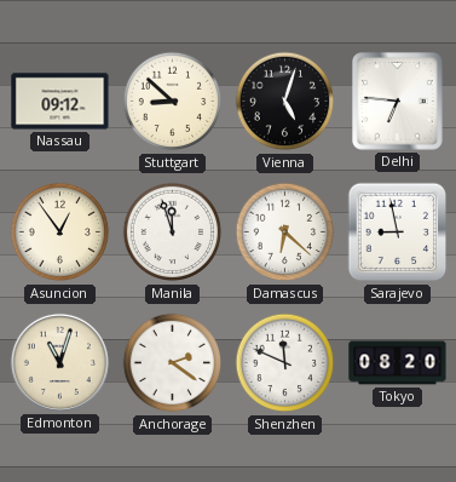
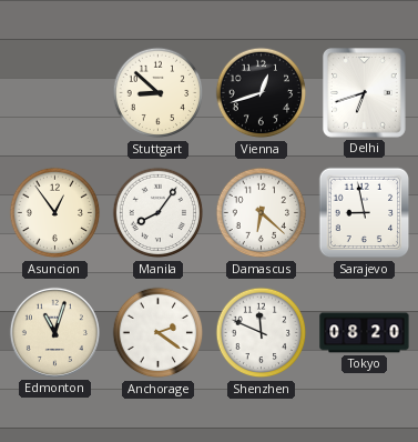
Nassau: 09:12 -> none (60, 102)
Vienna: 5:03 -> 12:42 (262, 93)
Delhi: 6:46 -> 6:42 (365, 93)
Manila: 11:57 -> 8:06 (159, 213)
